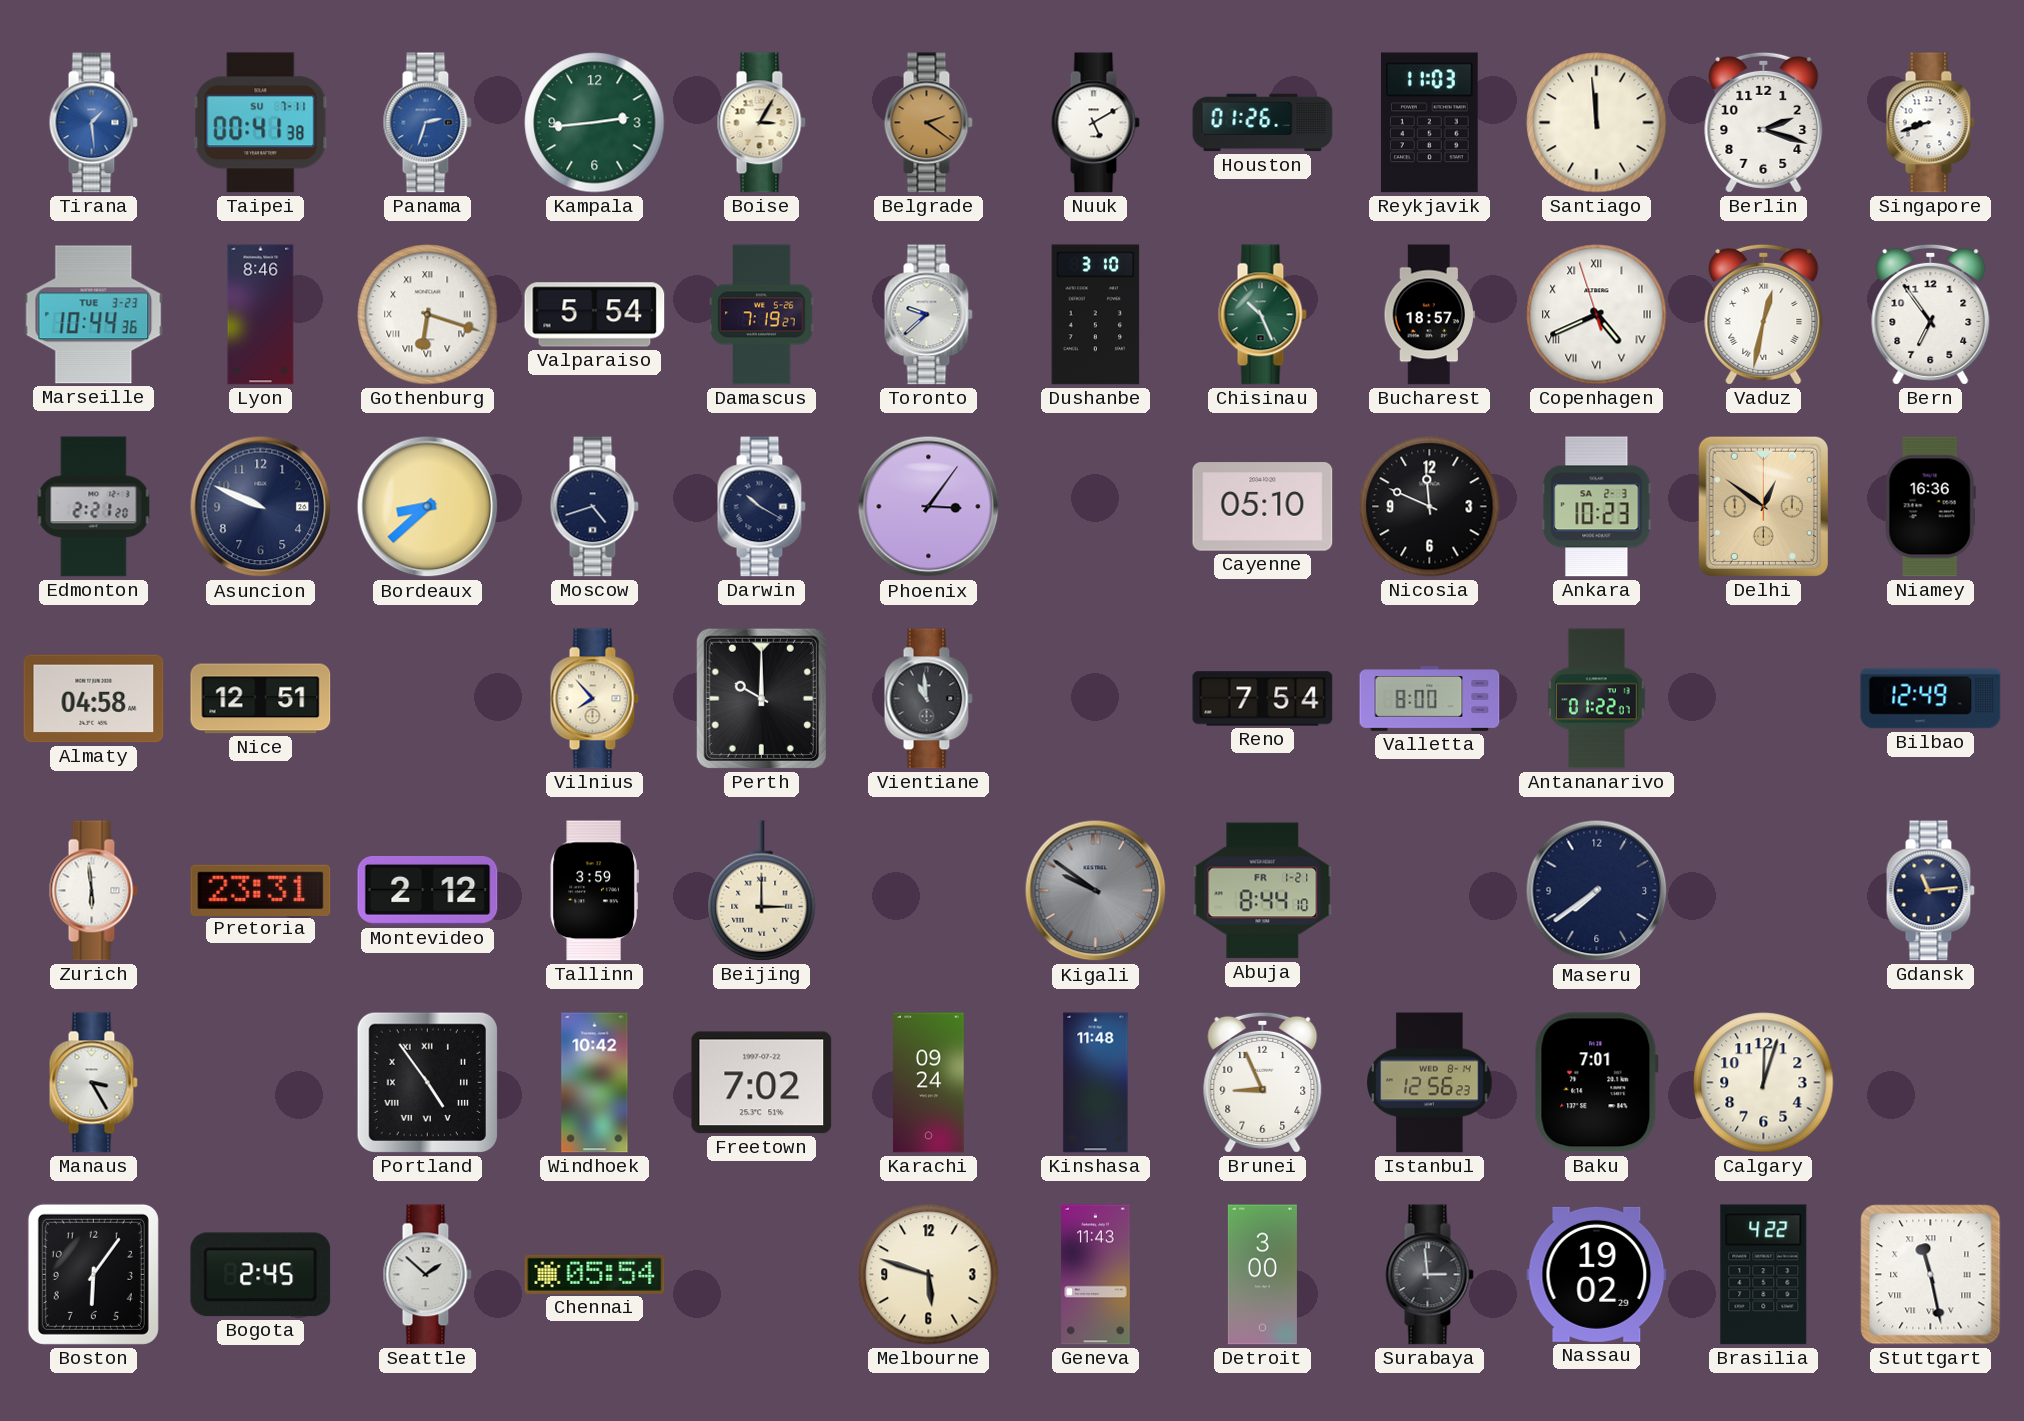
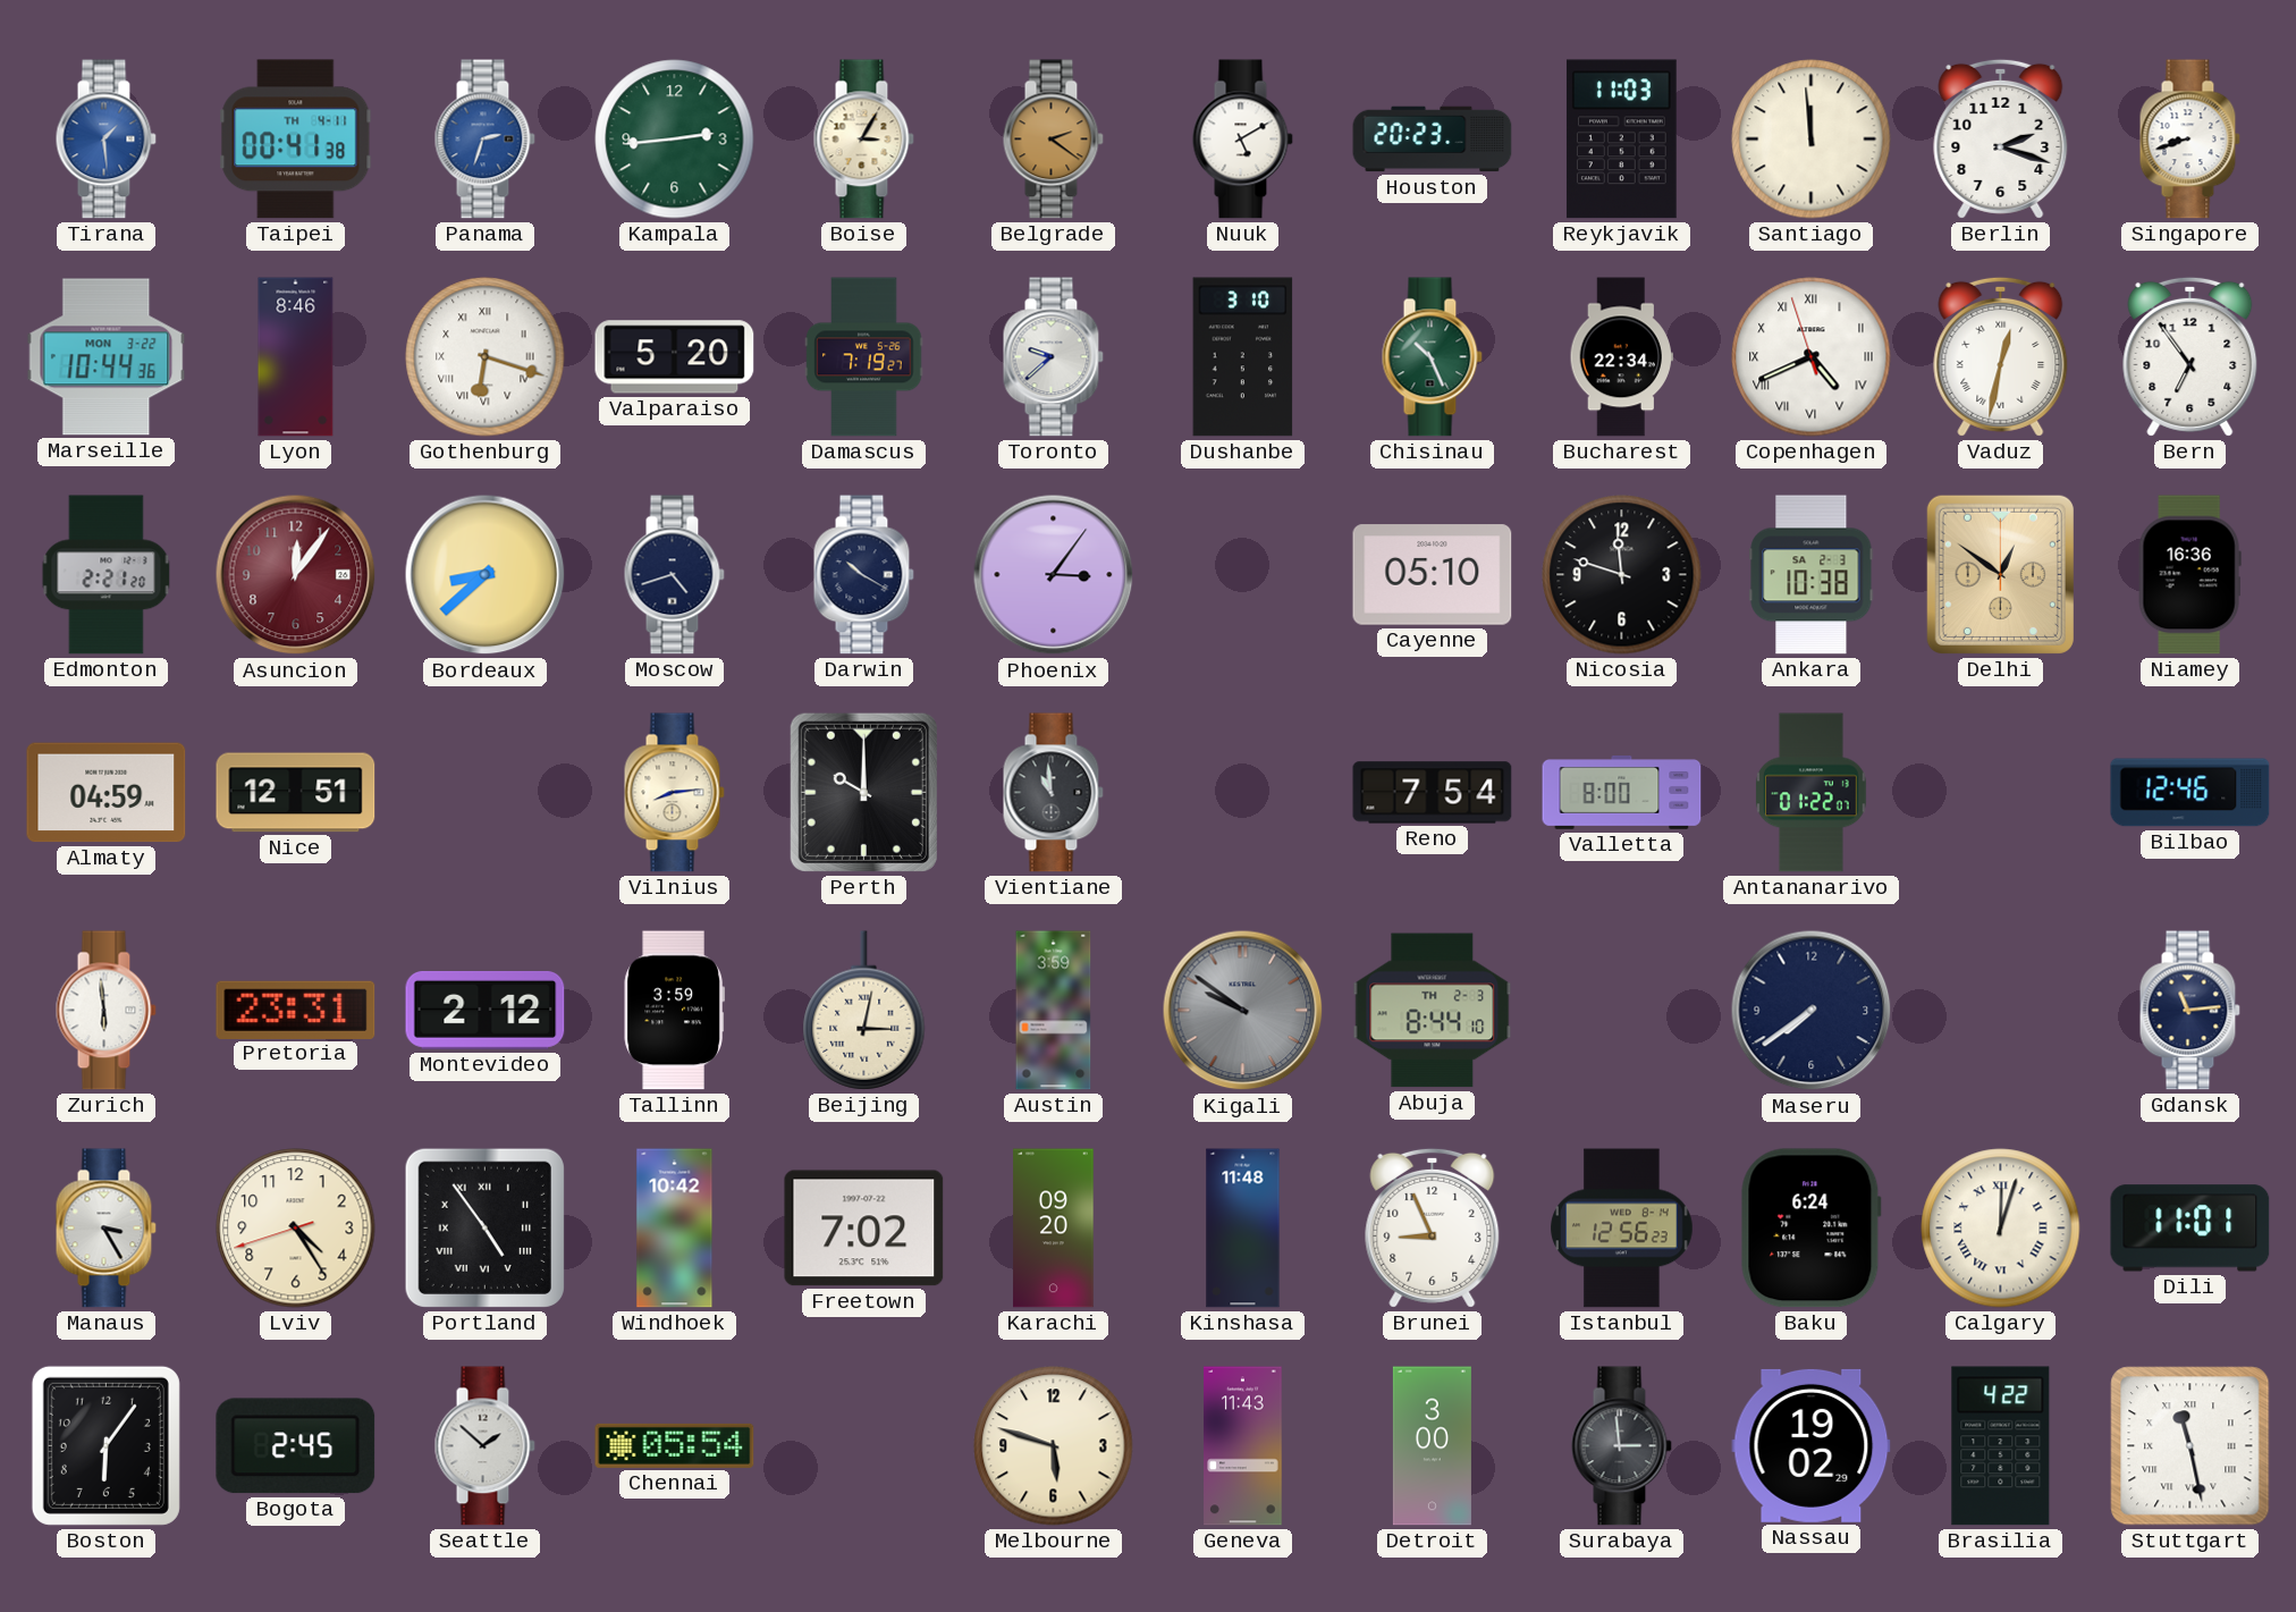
Taipei date: SU 7-11 -> TH 4-11 (296, 140)
Houston: 01:26 -> 20:23 (1433, 140)
Marseille date: TUE 3-23 -> MON 3-22 (107, 357)
Valparaiso: 5:54 -> 5:20 (675, 357)
Bucharest: 18:57 -> 22:34 (1621, 357)
Asuncion: 9:49 -> 12:06 (296, 575)
Asuncion dial: navy -> burgundy (296, 575)
Nicosia: 11:49 -> 11:48 (1622, 575)
Ankara: 10:23 -> 10:38 (1812, 575)
Almaty: 04:58 -> 04:59 (107, 793)
Vilnius: 7:53 -> 8:14 (674, 793)
Bilbao: 12:49 -> 12:46 (2191, 793)
Beijing: 3:00 -> 3:02 (864, 1011)
Austin: none -> 3:59 (1054, 1011)
Abuja date: FR 1-21 -> TH 2-3 (1433, 1011)
Lviv: none -> 4:24 (296, 1229)
Karachi: 09:24 -> 09:20 (1054, 1229)
Baku: 7:01 -> 6:24 (1810, 1229)
Calgary numerals: Arabic -> Roman (2001, 1229)
Dili: none -> 11:01 (2191, 1229)
